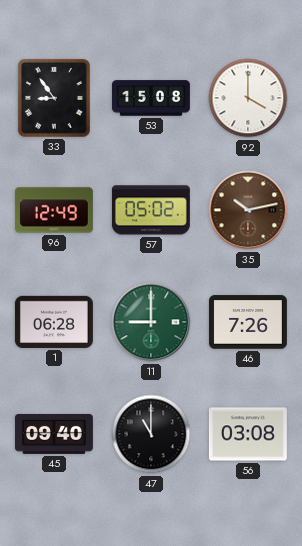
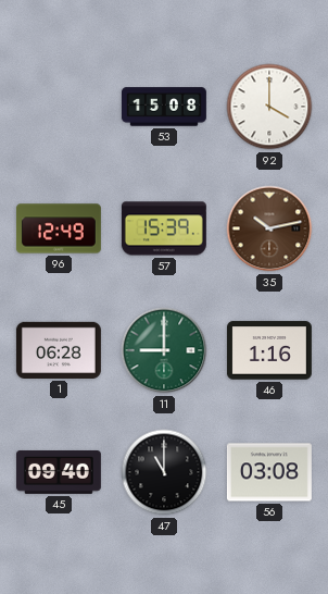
33: 8:54 -> none (54, 98)
57: 05:02 -> 15:39 (164, 228)
46: 7:26 -> 1:16 (269, 350)
